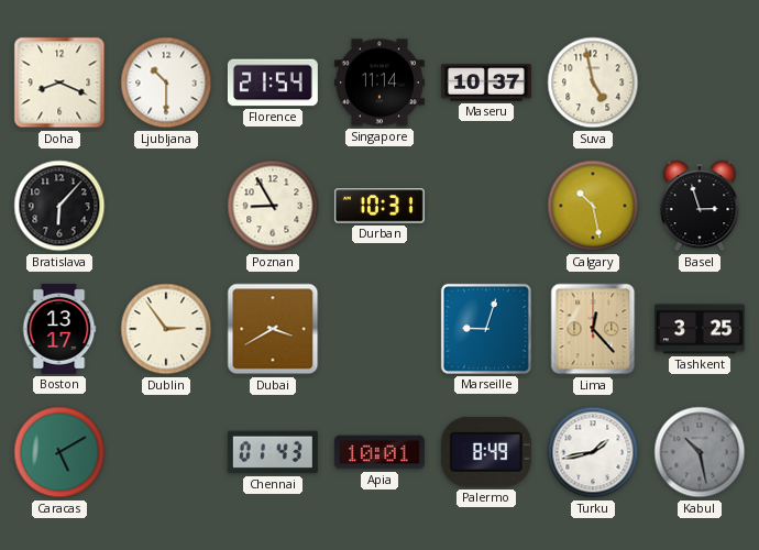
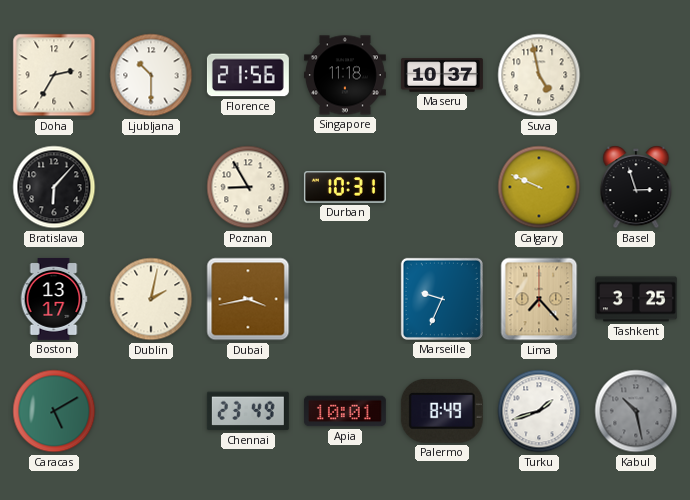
Doha: 8:19 -> 2:35 (54, 75)
Florence: 21:54 -> 21:56 (248, 75)
Singapore: 11:14 -> 11:18 (345, 75)
Calgary: 10:28 -> 9:49 (539, 187)
Dublin: 2:54 -> 2:02 (151, 299)
Dubai: 3:40 -> 3:43 (248, 299)
Marseille: 9:03 -> 9:34 (442, 299)
Lima: 12:23 -> 7:23 (539, 299)
Chennai: 01:43 -> 23:49 (248, 411)
Turku: 1:43 -> 1:42 (539, 411)
